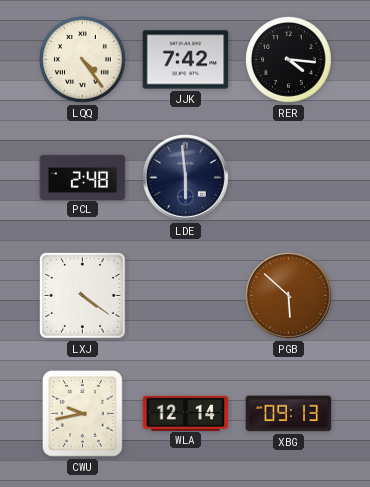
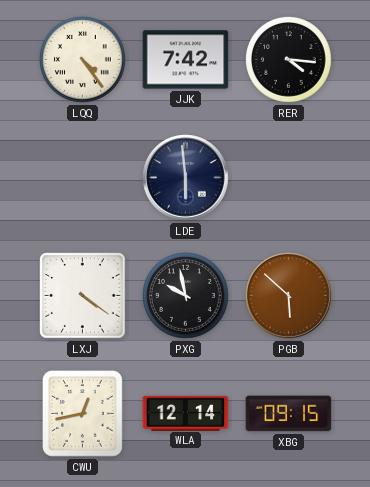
PCL: 2:48 -> none (83, 177)
PXG: none -> 9:58 (186, 296)
CWU: 9:43 -> 12:43 (83, 414)
XBG: 09:13 -> 09:15 (289, 414)
